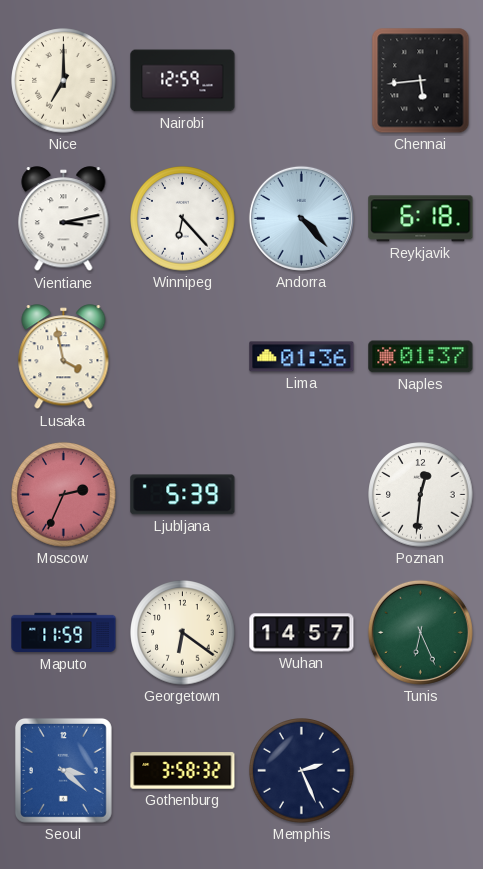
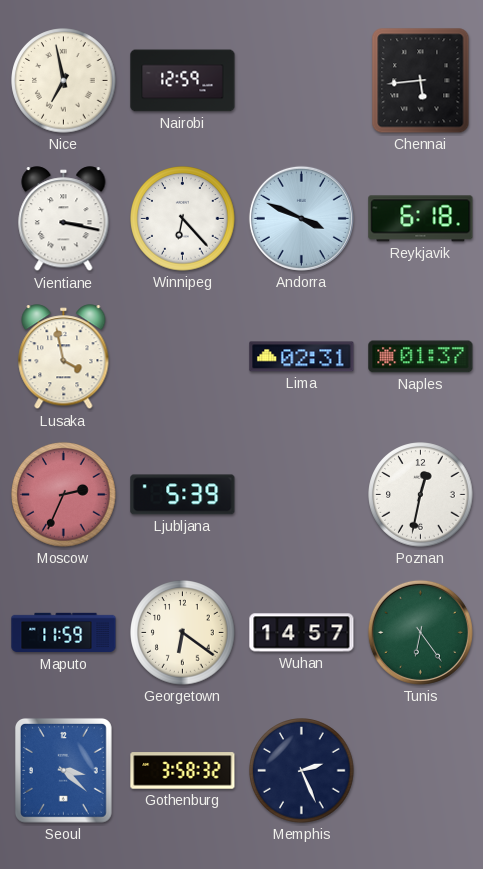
Nice: 7:00 -> 6:58 (64, 81)
Vientiane: 3:13 -> 3:17 (64, 219)
Andorra: 4:23 -> 3:49 (301, 218)
Lima: 01:36 -> 02:31 (302, 357)
Poznan: 12:31 -> 12:32 (421, 495)
Tunis: 6:26 -> 6:24 (420, 632)
